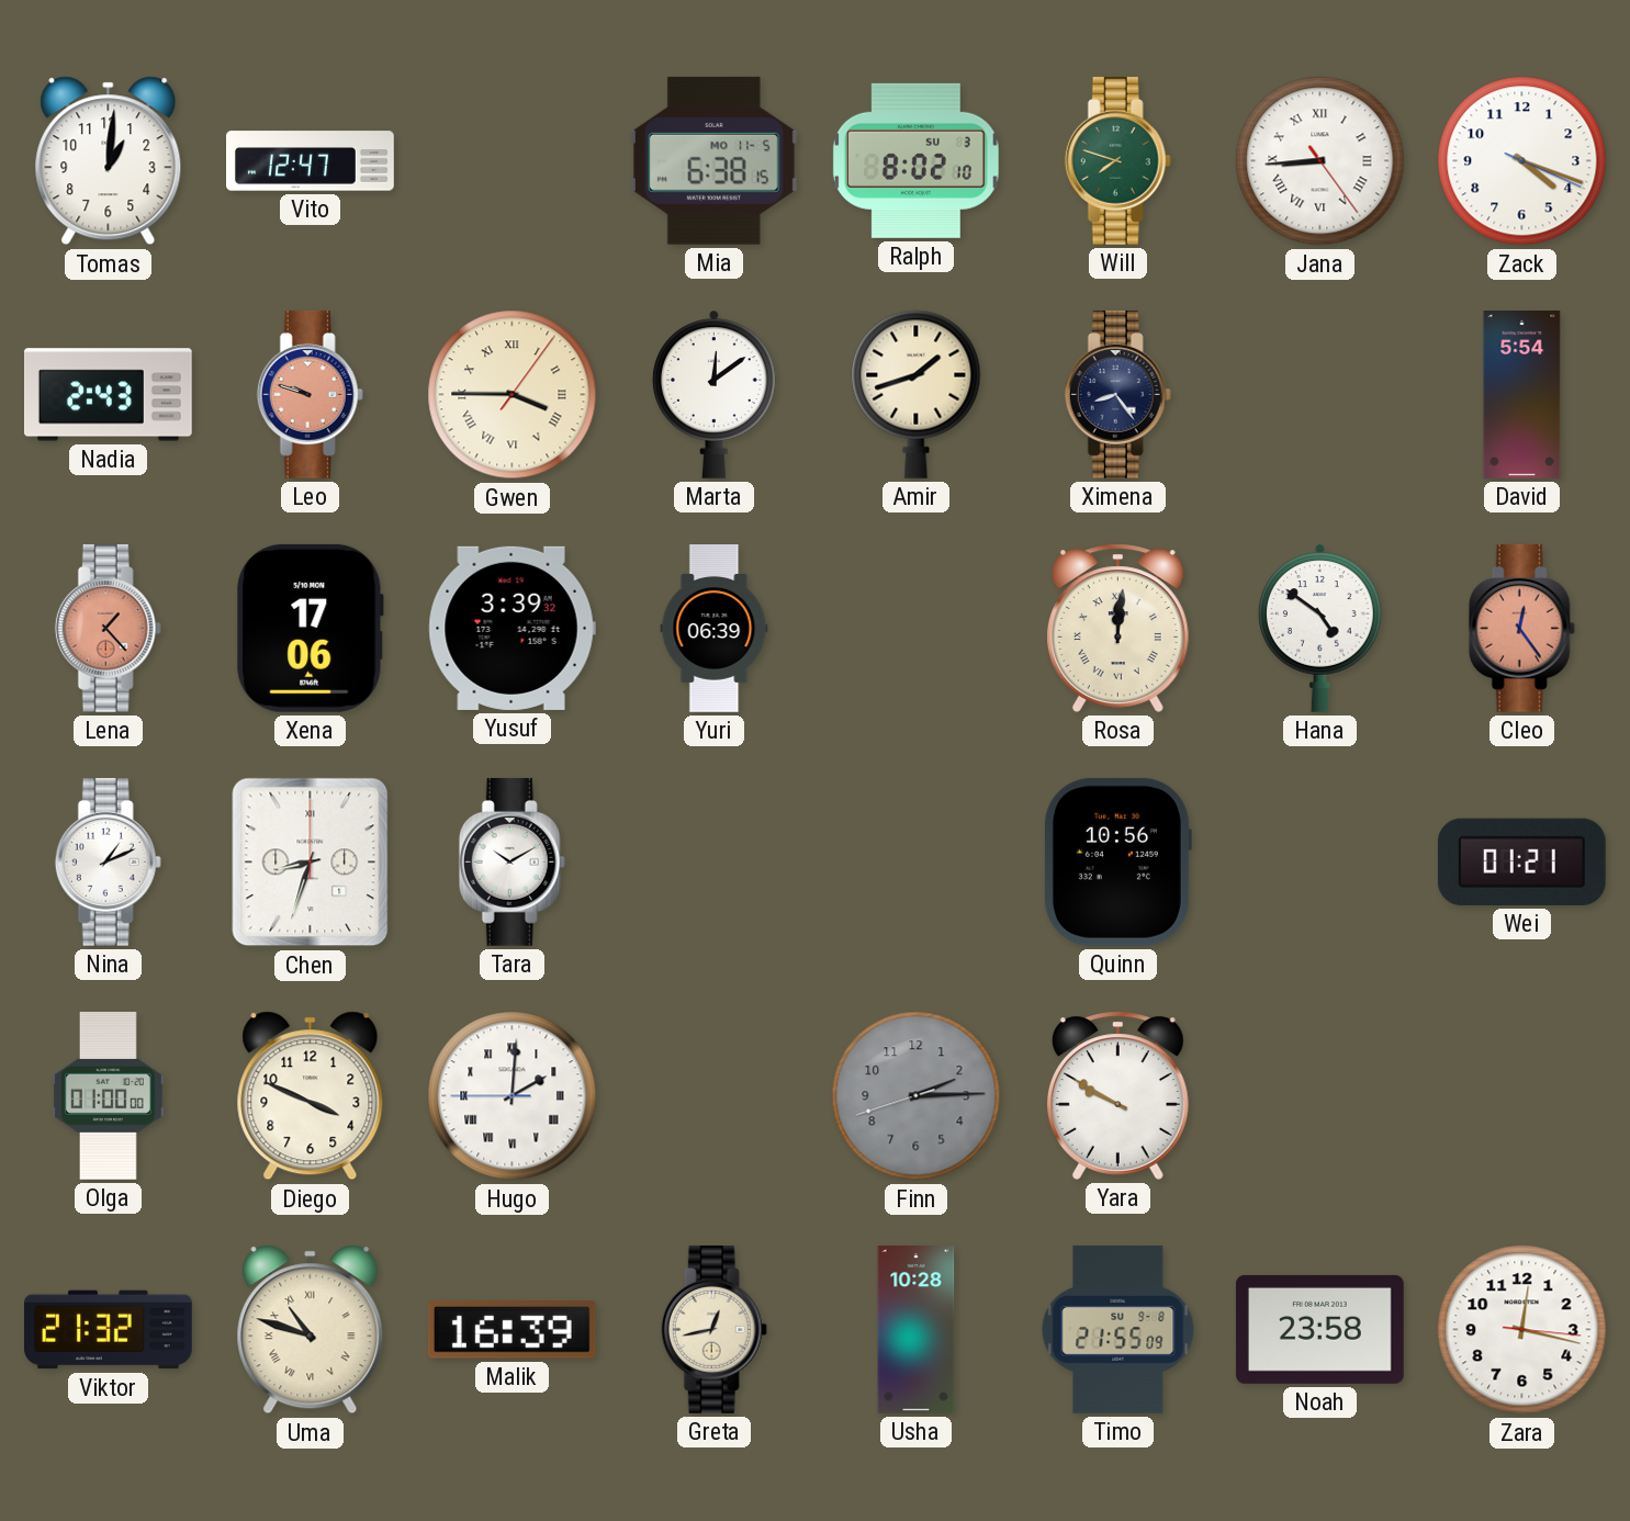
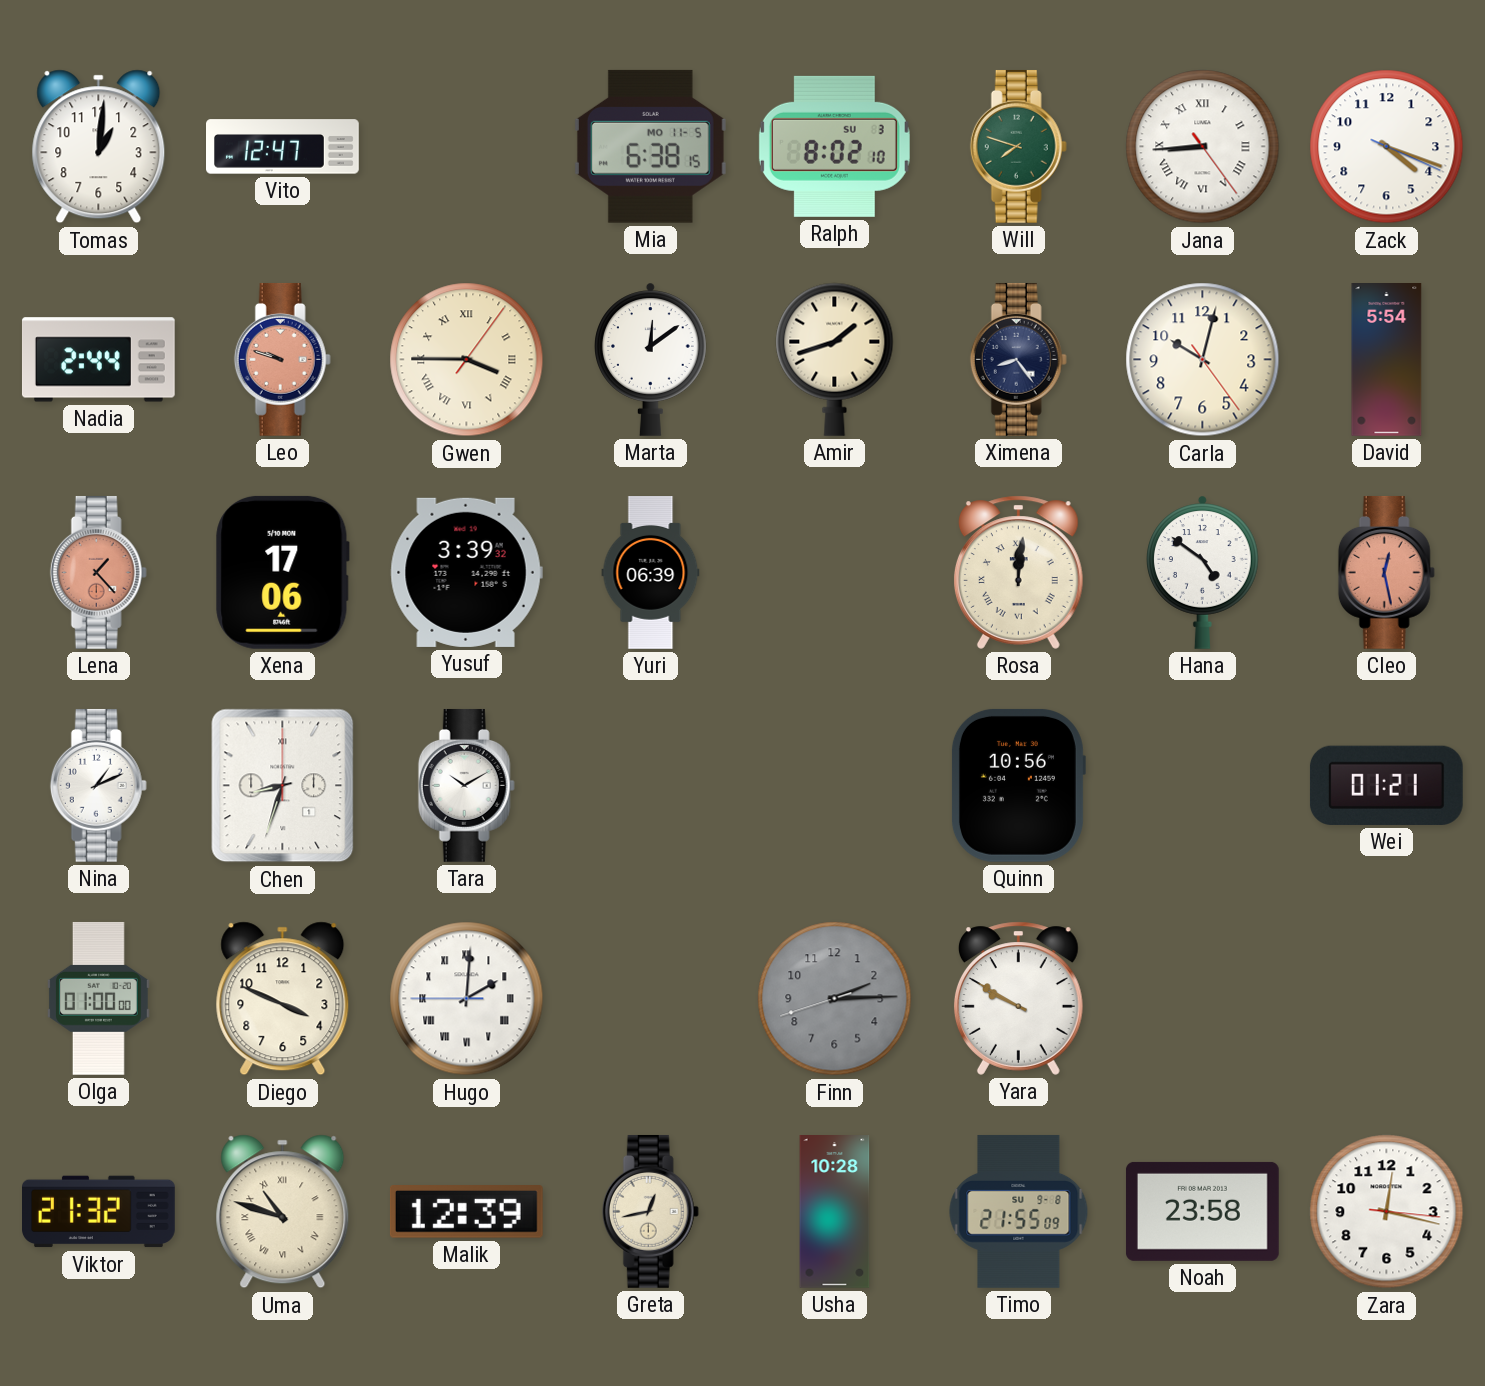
Nadia: 2:43 -> 2:44 (98, 360)
Carla: none -> 10:02 (1203, 360)
Cleo: 12:24 -> 12:28 (1386, 572)
Malik: 16:39 -> 12:39 (466, 1212)
